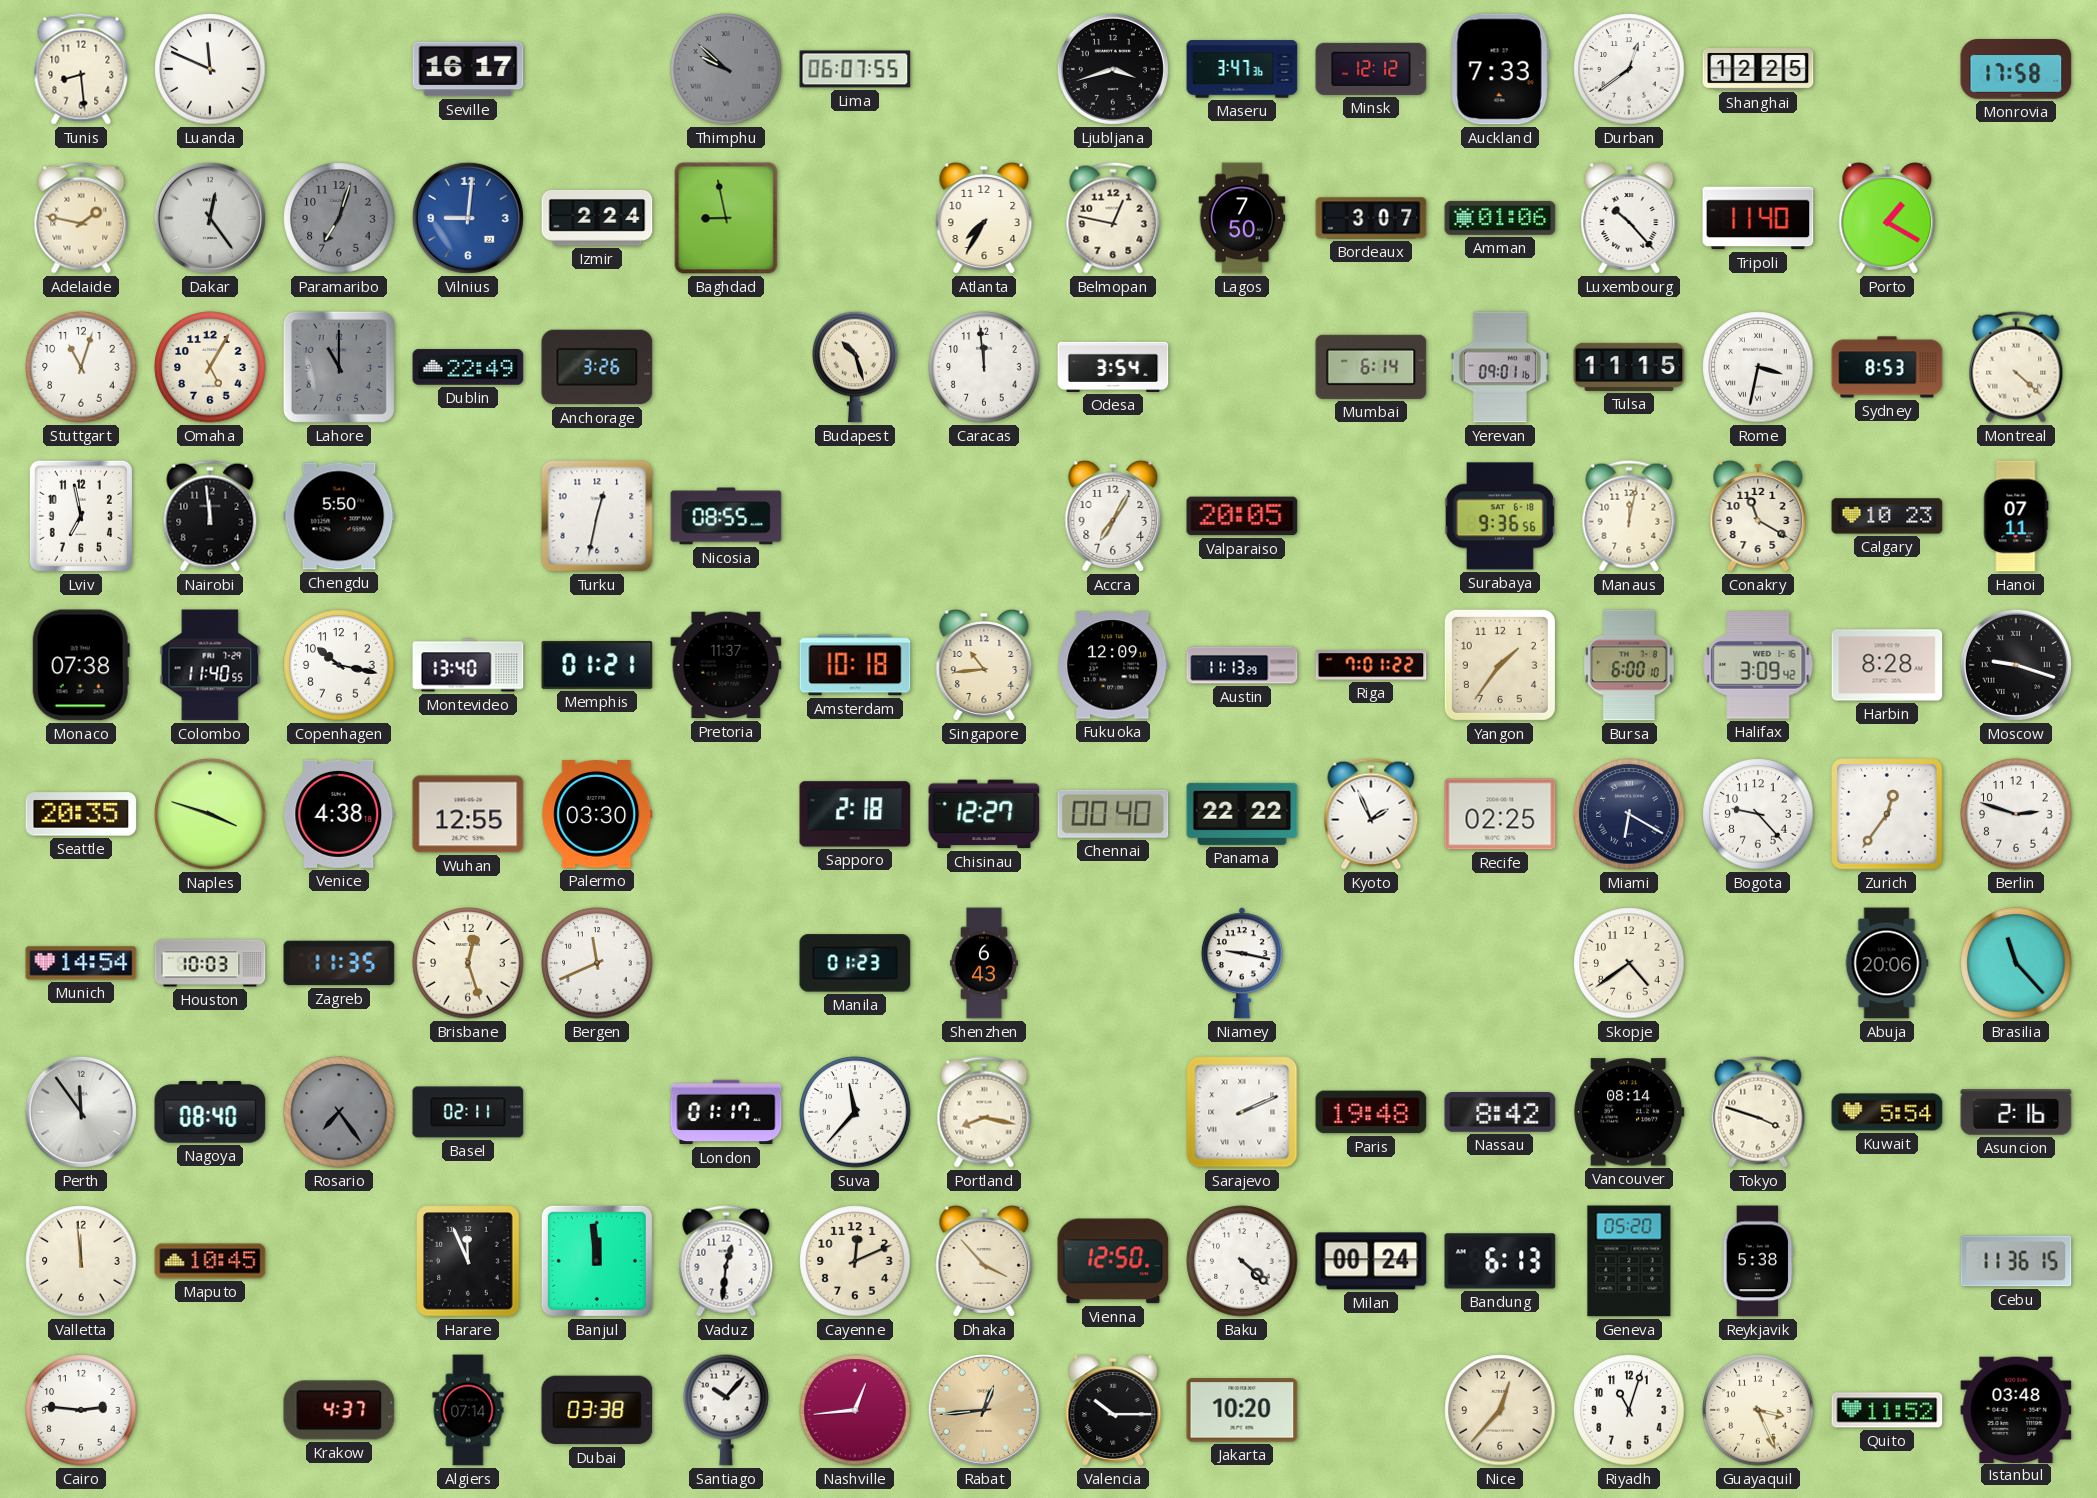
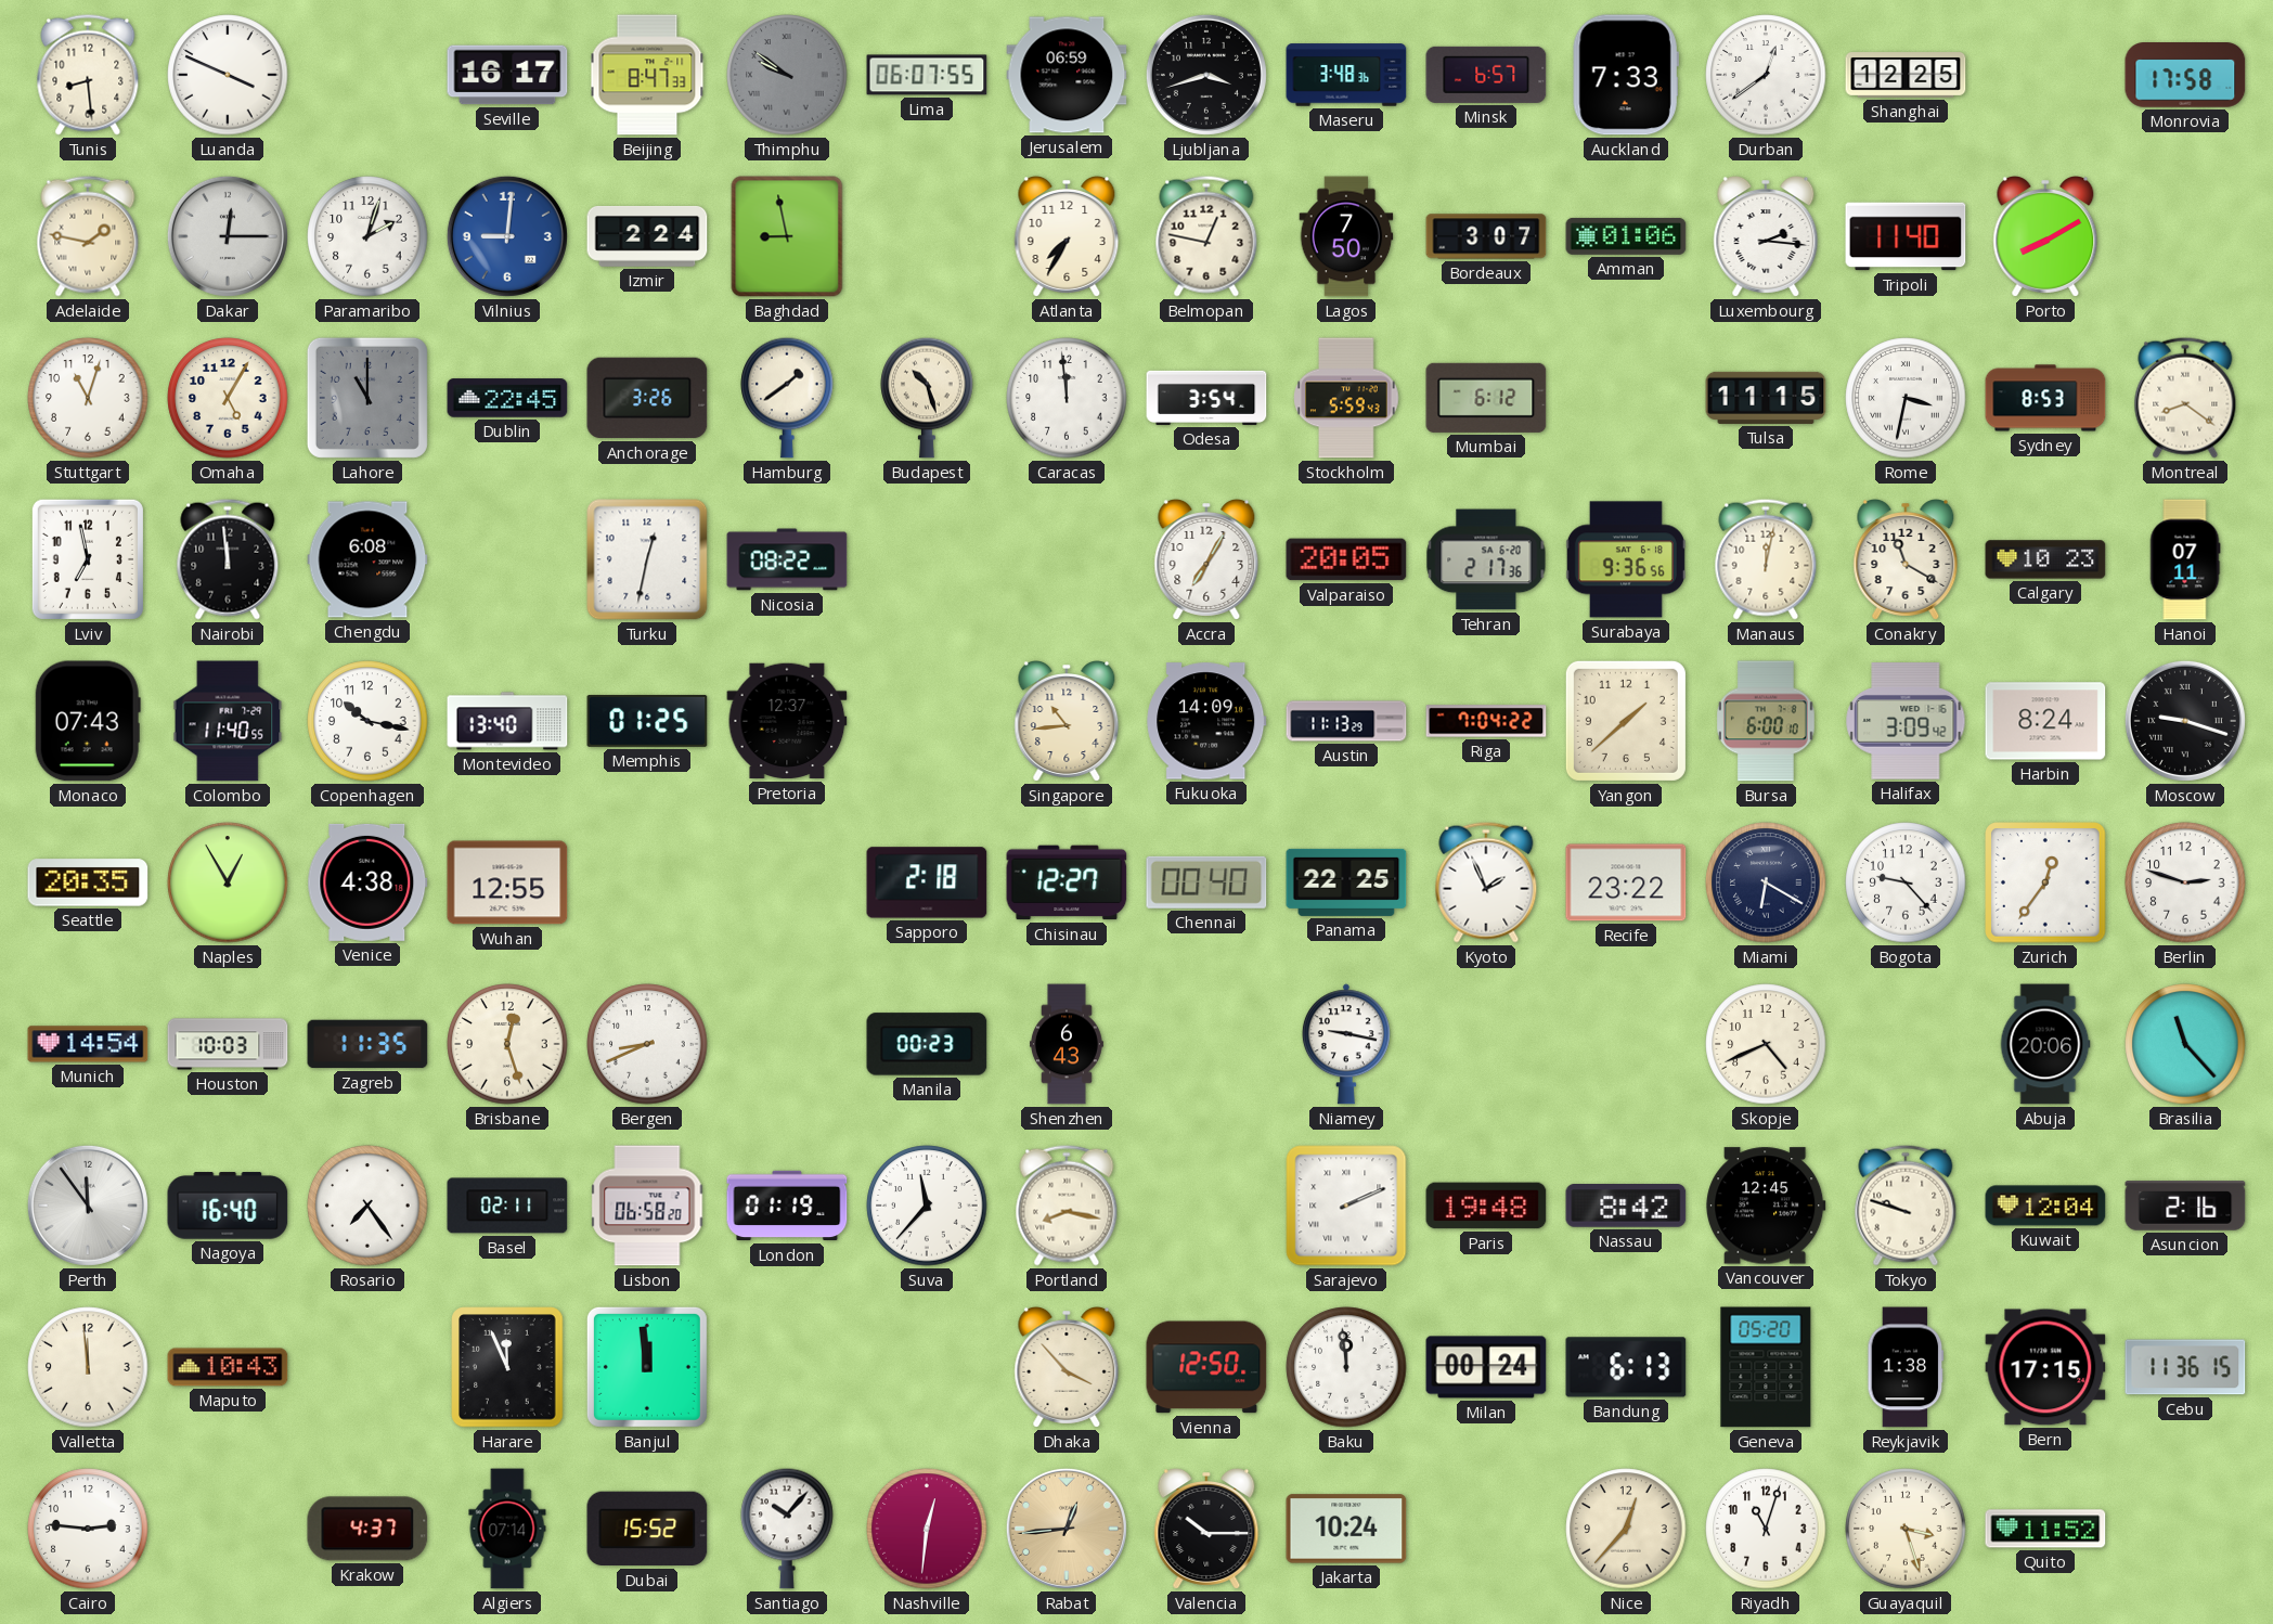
Luanda: 11:49 -> 3:49 (228, 75)
Beijing: none -> 8:47 (647, 75)
Thimphu: 9:52 -> 9:51 (787, 75)
Jerusalem: none -> 06:59 (1067, 75)
Maseru: 3:47 -> 3:48 (1346, 75)
Minsk: 12:12 -> 6:57 (1486, 75)
Dakar: 12:24 -> 12:15 (228, 236)
Paramaribo: 7:03 -> 2:03 (367, 236)
Paramaribo dial: grey -> white (367, 236)
Luxembourg: 10:23 -> 2:16 (1766, 237)
Porto: 1:20 -> 8:10 (2045, 237)
Dublin: 22:49 -> 22:45 (507, 398)
Hamburg: none -> 1:39 (787, 398)
Stockholm: none -> 5:59 (1346, 398)
Mumbai: 6:14 -> 6:12 (1486, 398)
Yerevan: 09:01 -> none (1500, 367)
Montreal: 4:22 -> 8:21 (2185, 398)
Chengdu: 5:50 -> 6:08 (367, 559)
Nicosia: 08:55 -> 08:22 (787, 559)
Tehran: none -> 2:17 (1486, 559)
Monaco: 07:38 -> 07:43 (88, 721)
Memphis: 01:21 -> 01:25 (647, 721)
Pretoria: 11:37 -> 12:37 (787, 721)
Amsterdam: 10:18 -> none (855, 665)
Fukuoka: 12:09 -> 14:09 (1206, 721)
Riga: 7:01 -> 7:04 (1486, 721)
Yangon: 1:36 -> 1:38 (1626, 721)
Harbin: 8:28 -> 8:24 (2045, 721)
Naples: 3:48 -> 12:55 (228, 882)
Palermo: 03:30 -> none (597, 814)
Panama: 22:22 -> 22:25 (1346, 882)
Recife: 02:25 -> 23:22 (1626, 882)
Bergen: 11:41 -> 8:41 (647, 1044)
Manila: 01:23 -> 00:23 (927, 1044)
Skopje: 4:39 -> 4:41 (1766, 1044)
Nagoya: 08:40 -> 16:40 (228, 1206)
Rosario dial: grey -> white (367, 1206)
Lisbon: none -> 06:58 (647, 1206)
London: 01:17 -> 01:19 (787, 1206)
Vancouver: 08:14 -> 12:45 (1766, 1206)
Tokyo: 3:48 -> 9:48 (1906, 1206)
Kuwait: 5:54 -> 12:04 (2045, 1206)
Maputo: 10:45 -> 10:43 (228, 1367)
Vaduz: 12:31 -> none (726, 1261)
Cayenne: 12:11 -> none (855, 1261)
Baku: 4:22 -> 11:59 (1346, 1367)
Reykjavik: 5:38 -> 1:38 (1906, 1367)
Bern: none -> 17:15 (2045, 1367)
Dubai: 03:38 -> 15:52 (647, 1529)
Nashville: 12:44 -> 12:31 (927, 1529)
Jakarta: 10:20 -> 10:24 (1346, 1529)
Guayaquil: 3:26 -> 3:27 (1906, 1529)
Istanbul: 03:48 -> none (2016, 1409)
